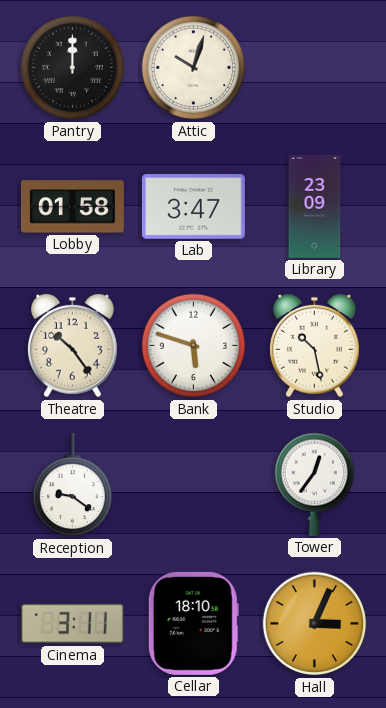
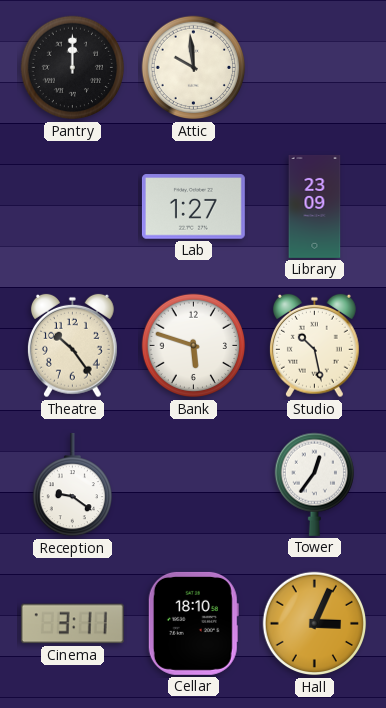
Attic: 10:03 -> 9:59 (194, 68)
Lobby: 01:58 -> none (72, 207)
Lab: 3:47 -> 1:27 (193, 207)
